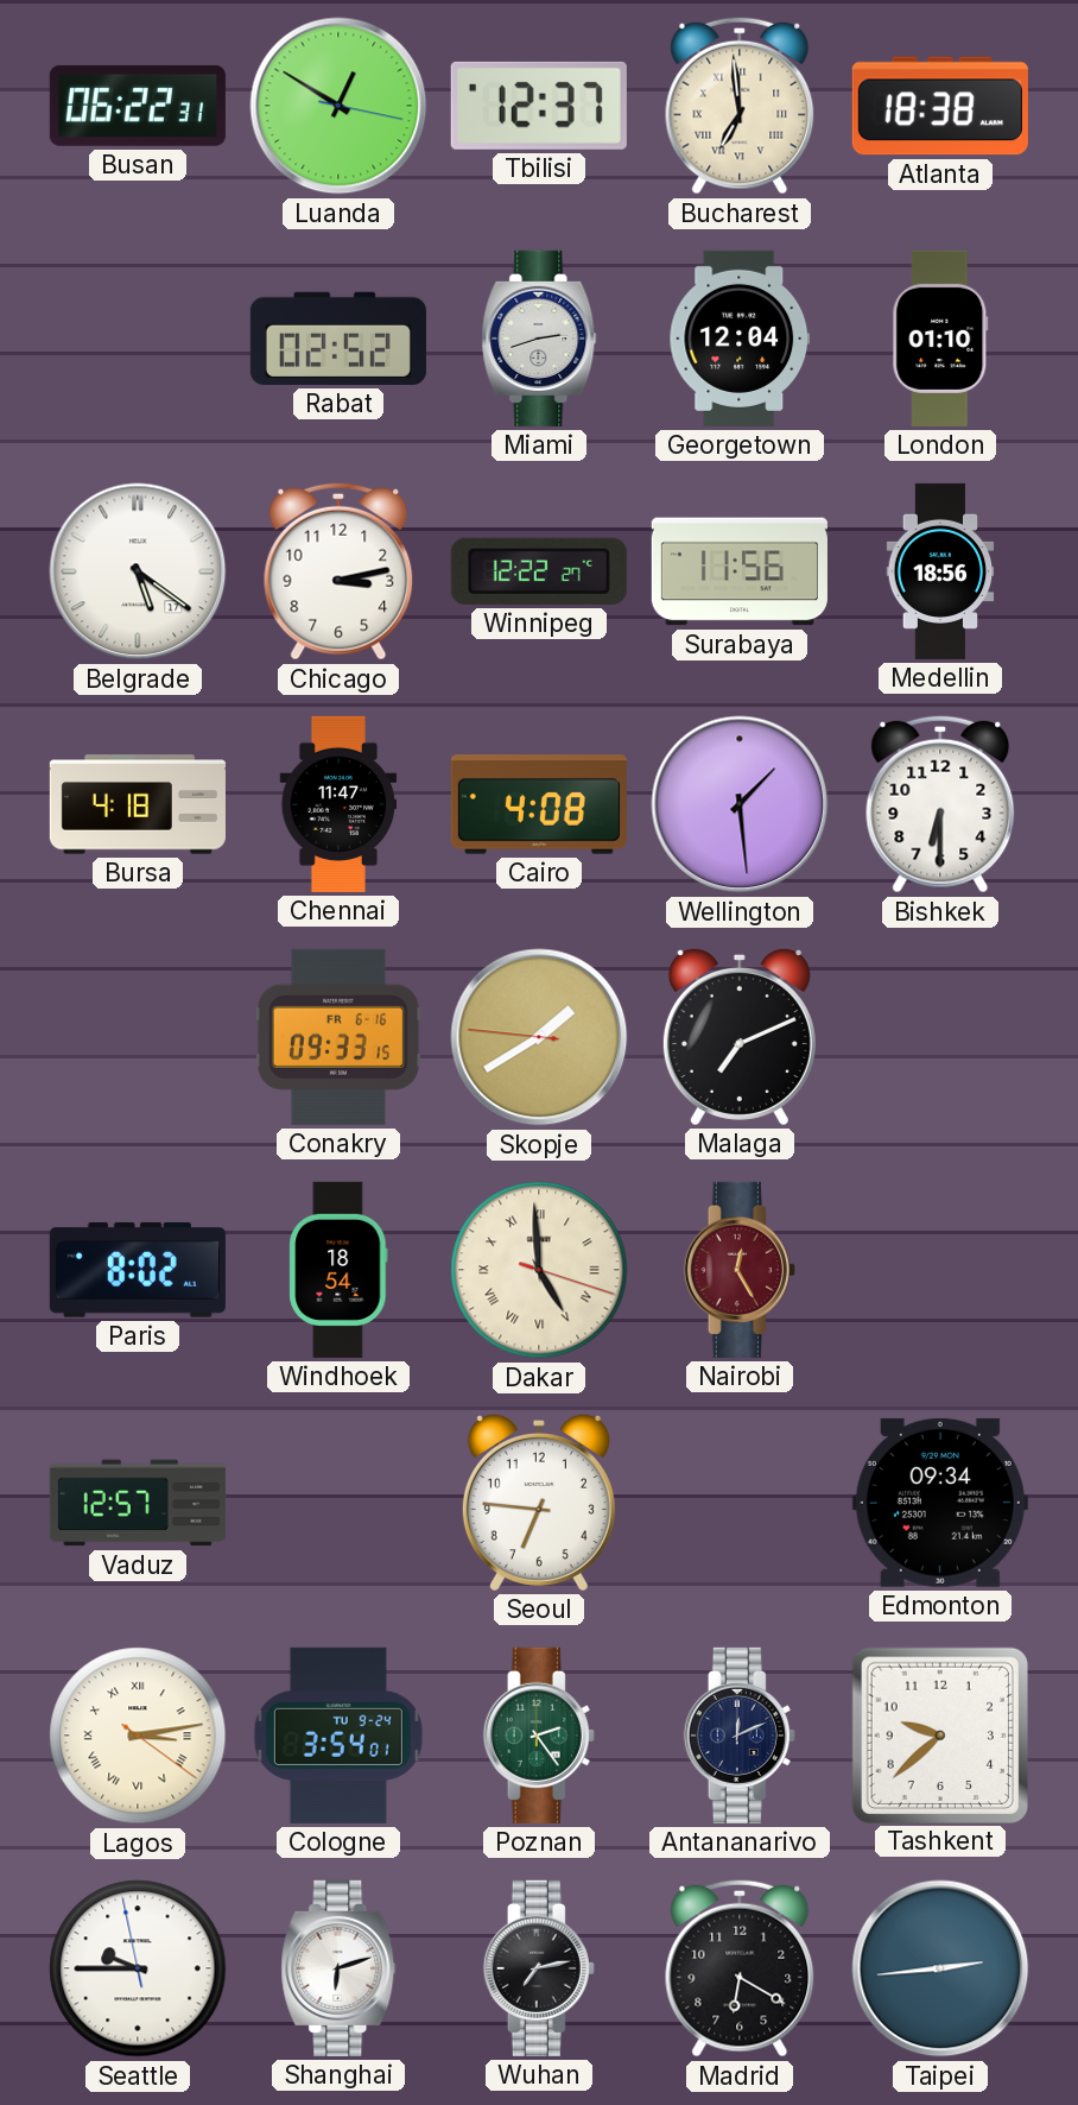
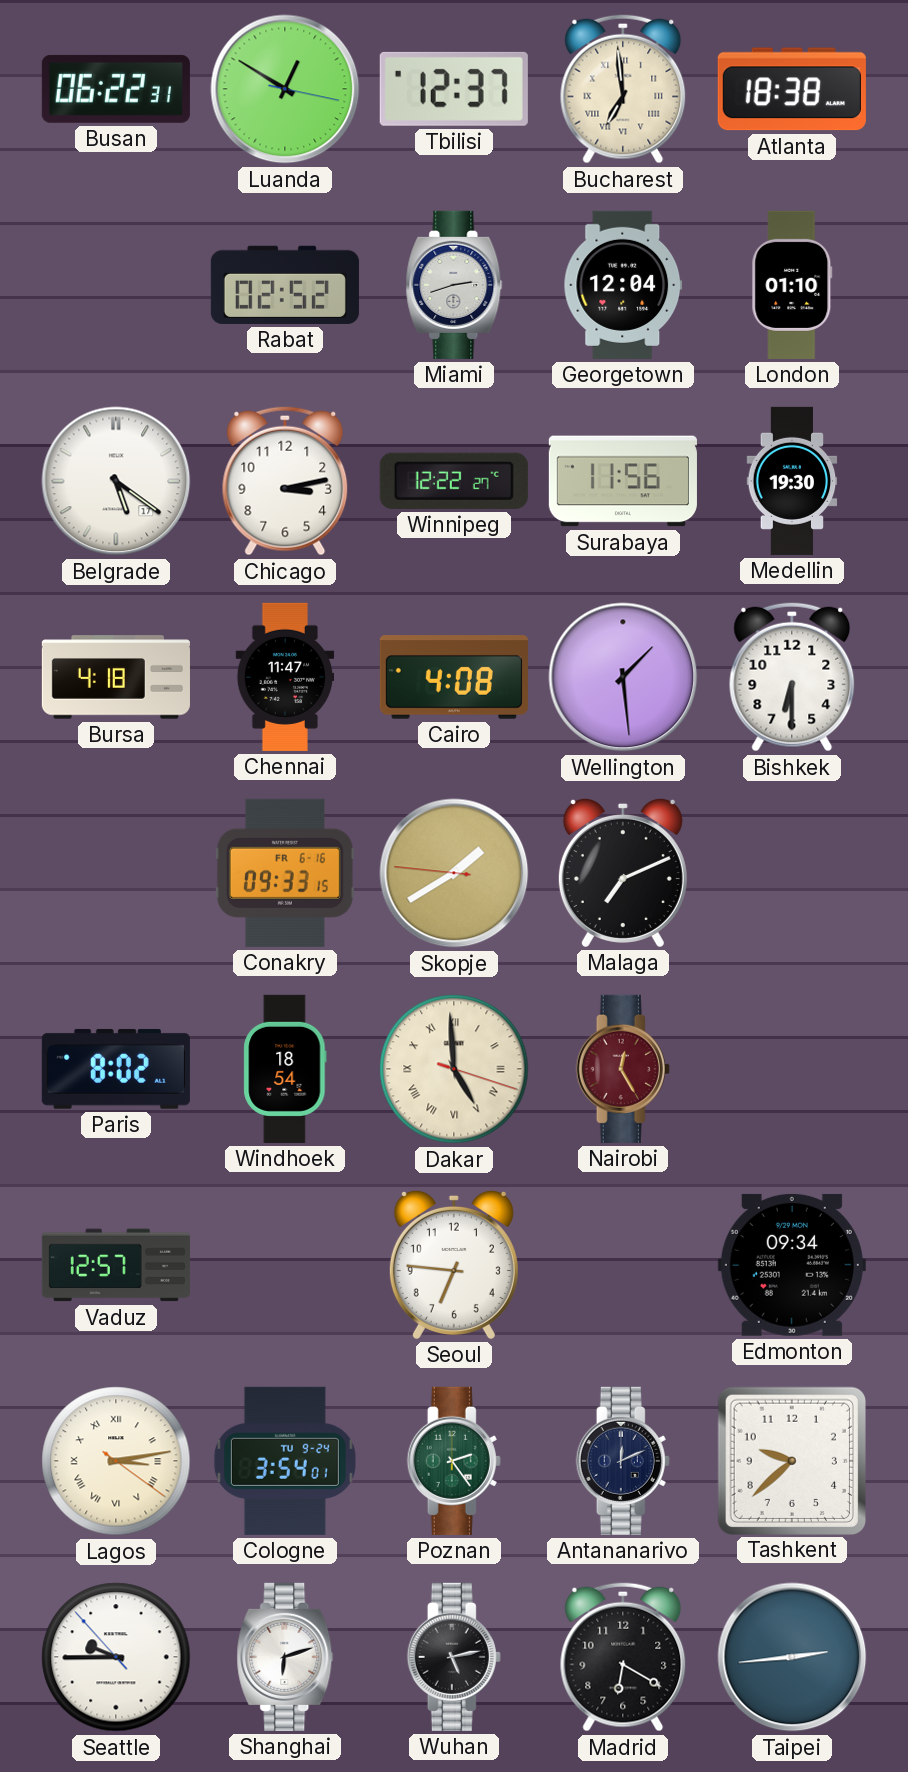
Medellin: 18:56 -> 19:30 (792, 481)
Seattle: 9:44:58 -> 9:44:53 (116, 1657)
Wuhan: 7:13 -> 5:13 (454, 1657)
